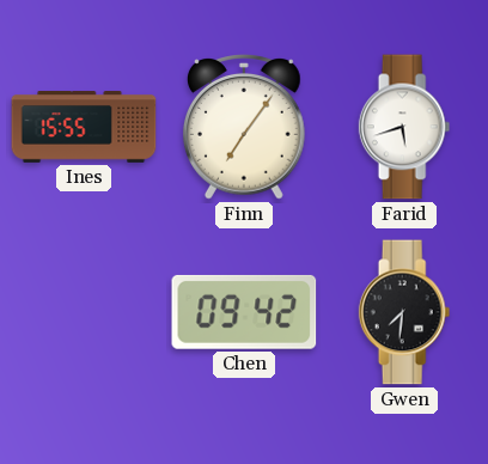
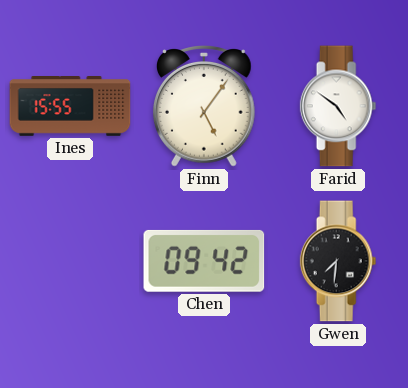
Finn: 7:06 -> 5:06 (204, 107)
Farid: 5:42 -> 4:51 (338, 106)
